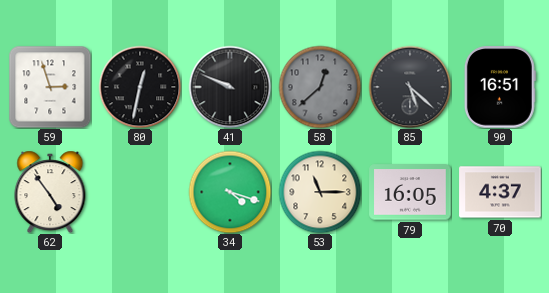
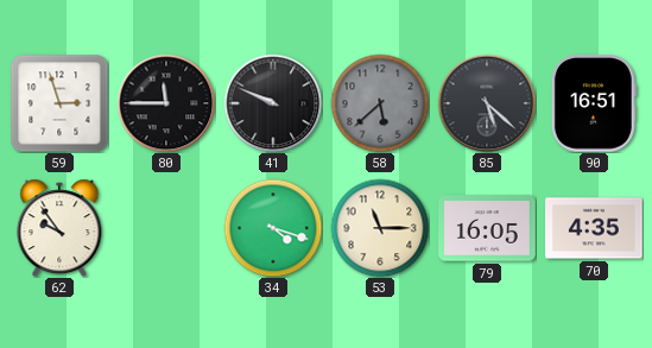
80: 12:32 -> 11:45 (166, 103)
58: 12:38 -> 5:38 (380, 103)
62: 4:54 -> 9:54 (59, 228)
70: 4:37 -> 4:35 (594, 228)
